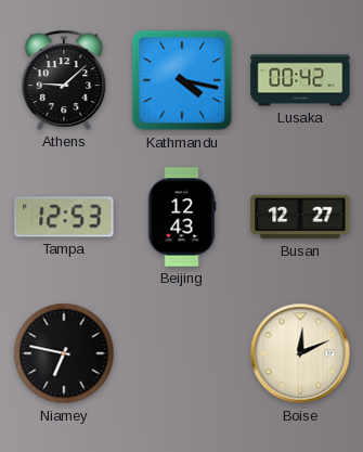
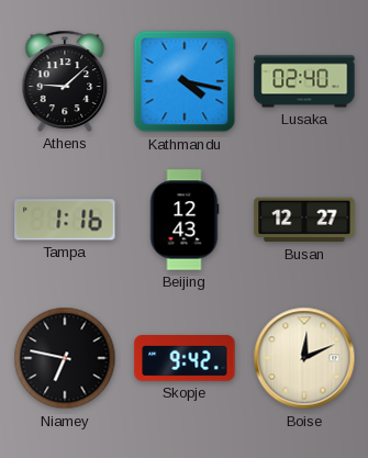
Lusaka: 00:42 -> 02:40 (304, 81)
Tampa: 12:53 -> 1:16 (65, 220)
Skopje: none -> 9:42 (185, 359)
